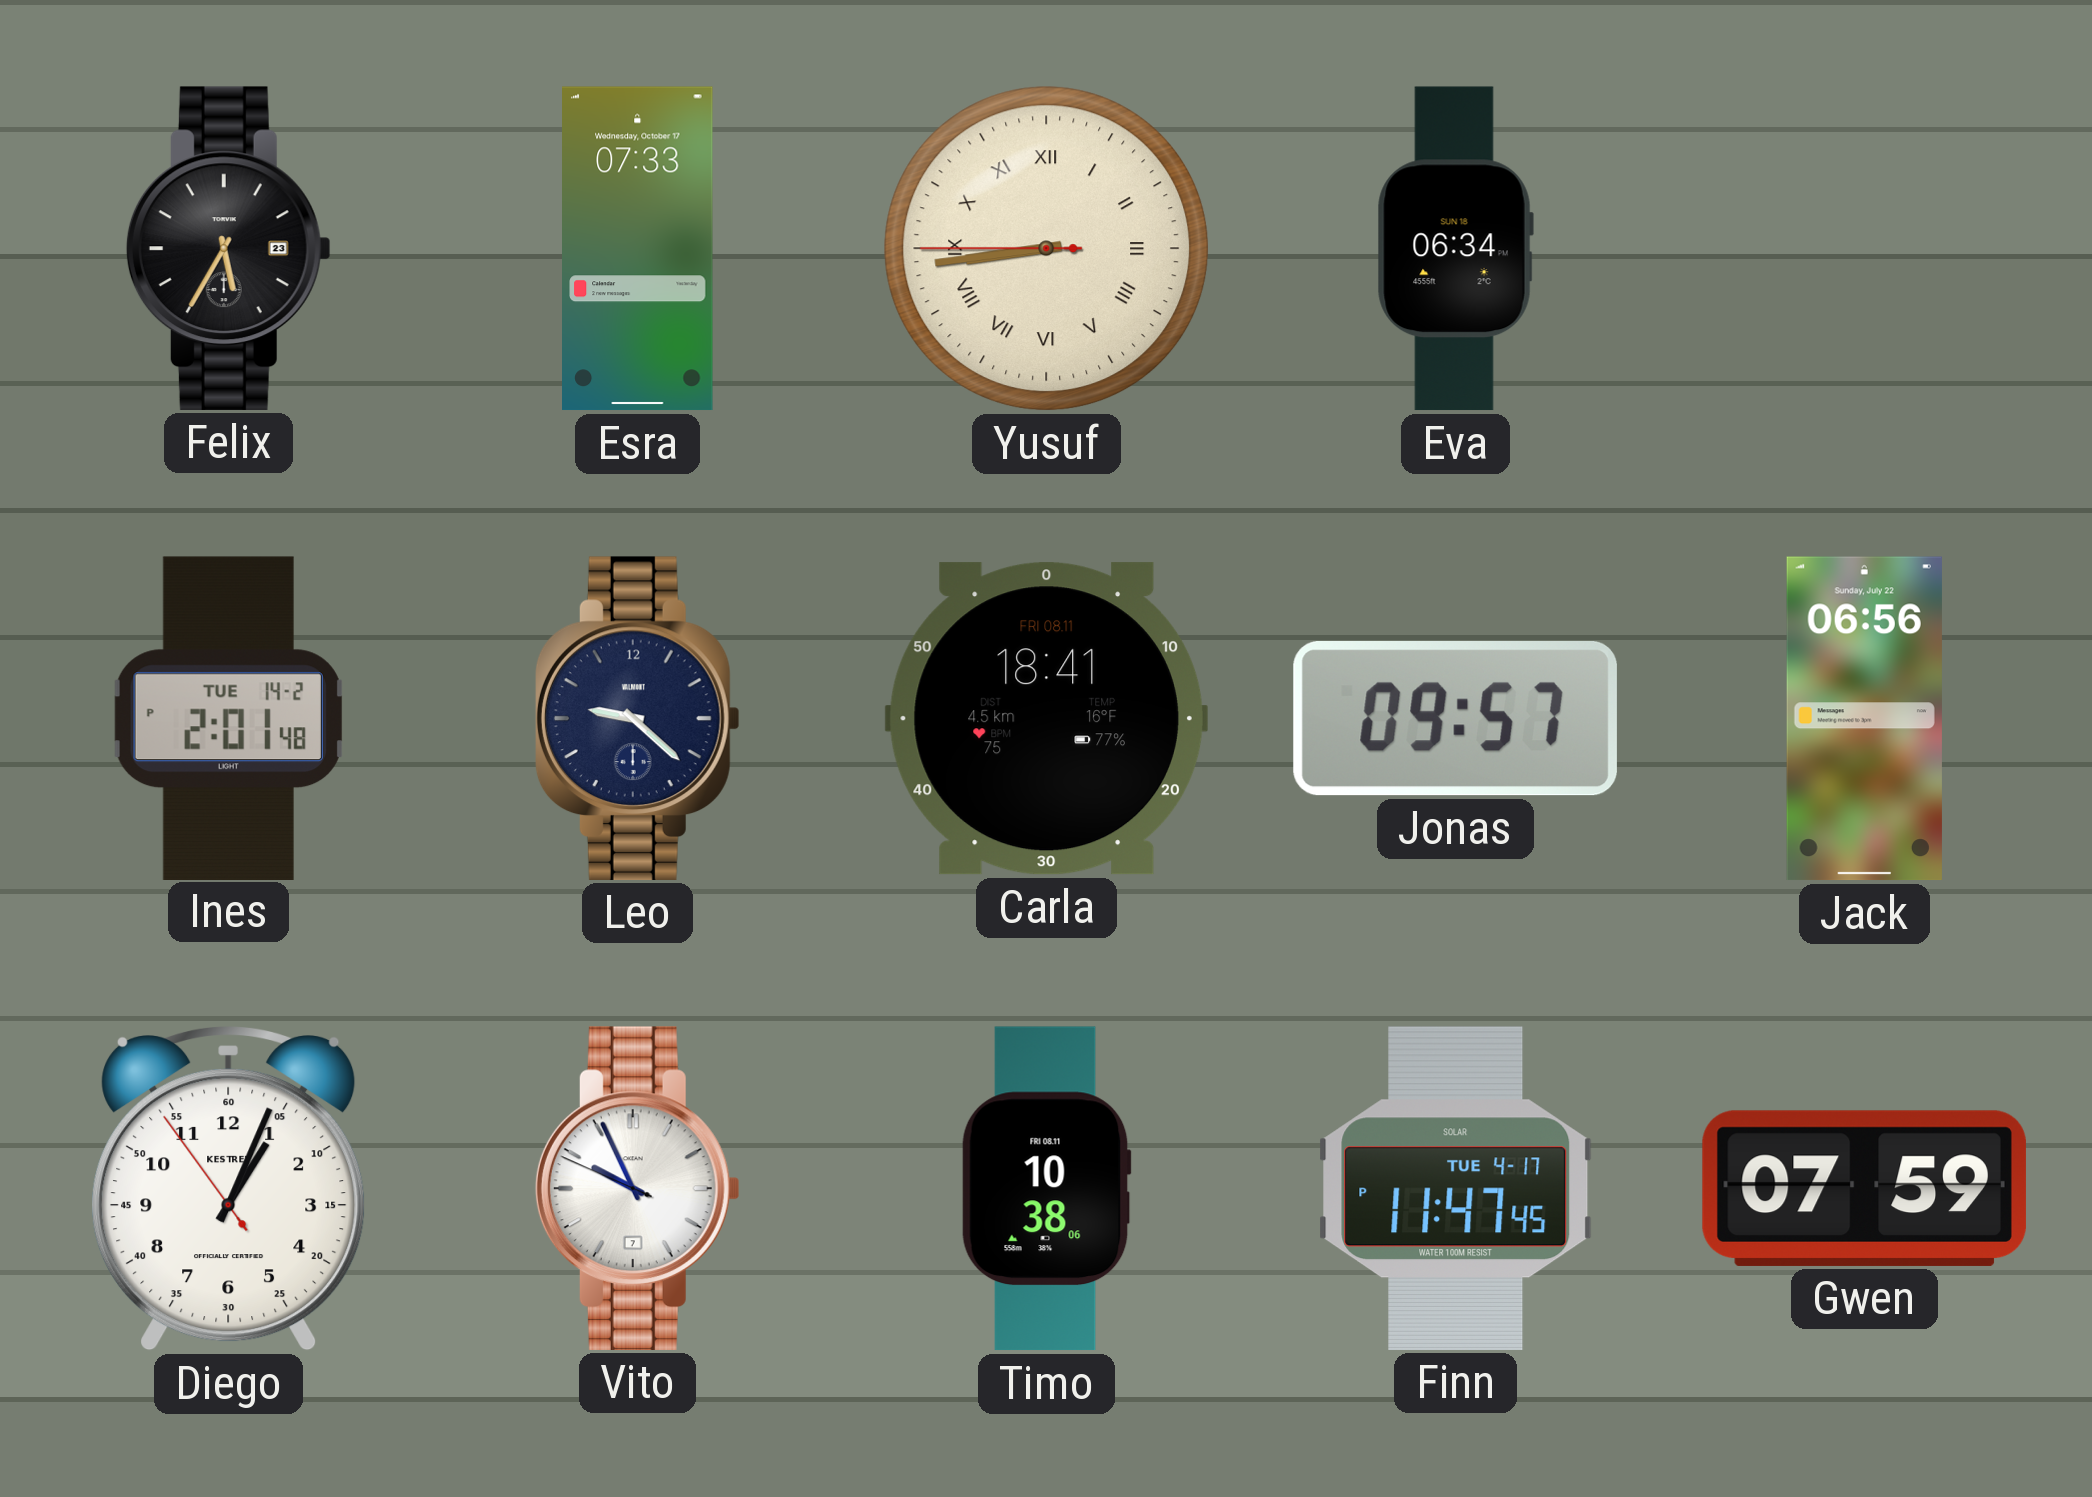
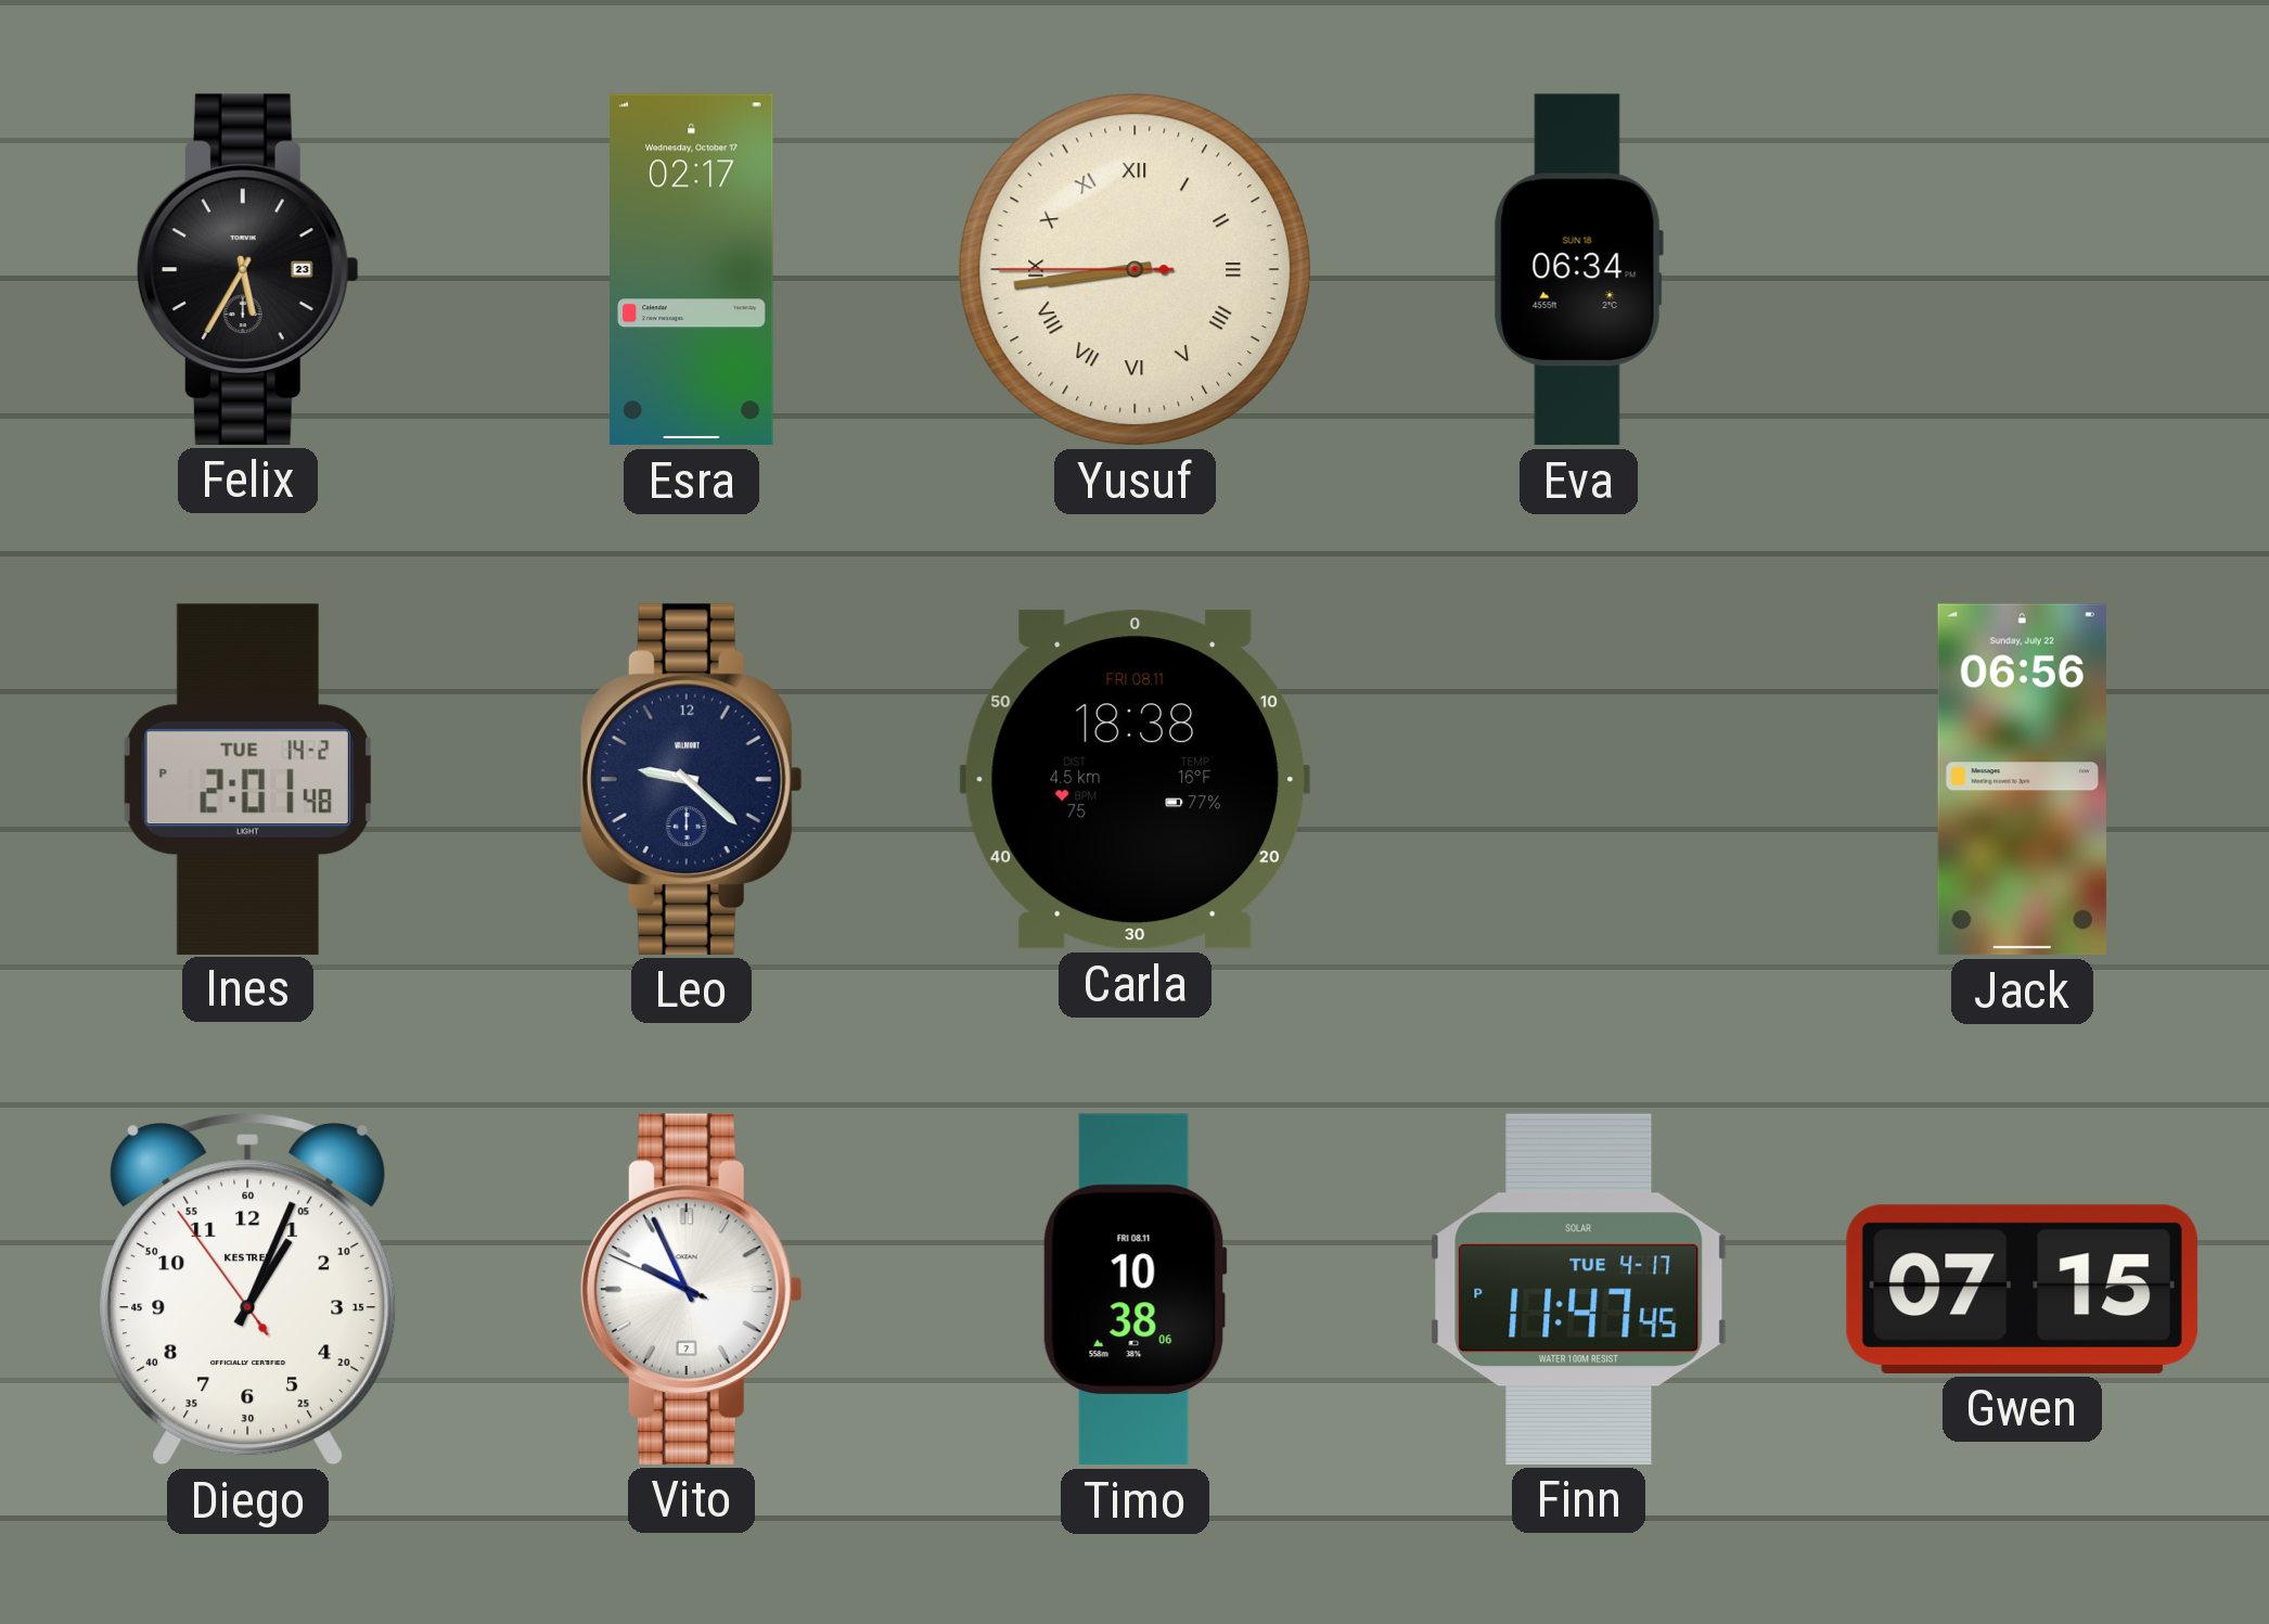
Esra: 07:33 -> 02:17 (692, 270)
Carla: 18:41 -> 18:38 (1134, 780)
Jonas: 09:57 -> none (1455, 719)
Gwen: 07:59 -> 07:15 (2022, 1289)
